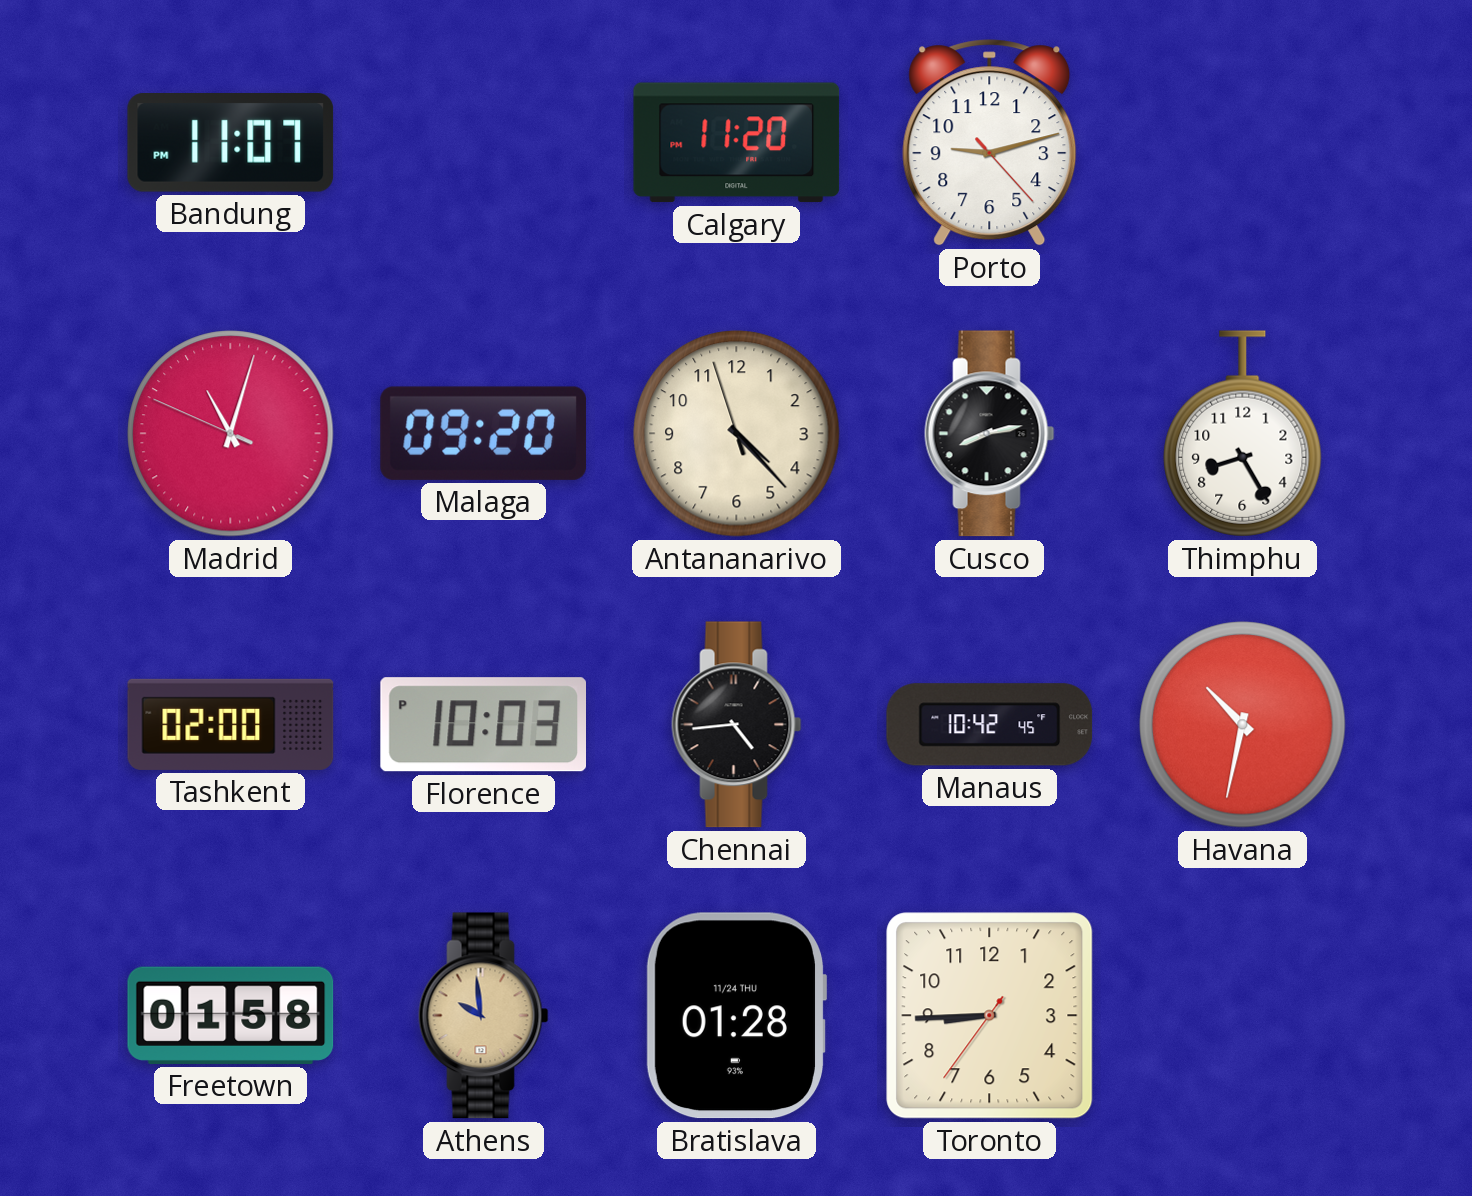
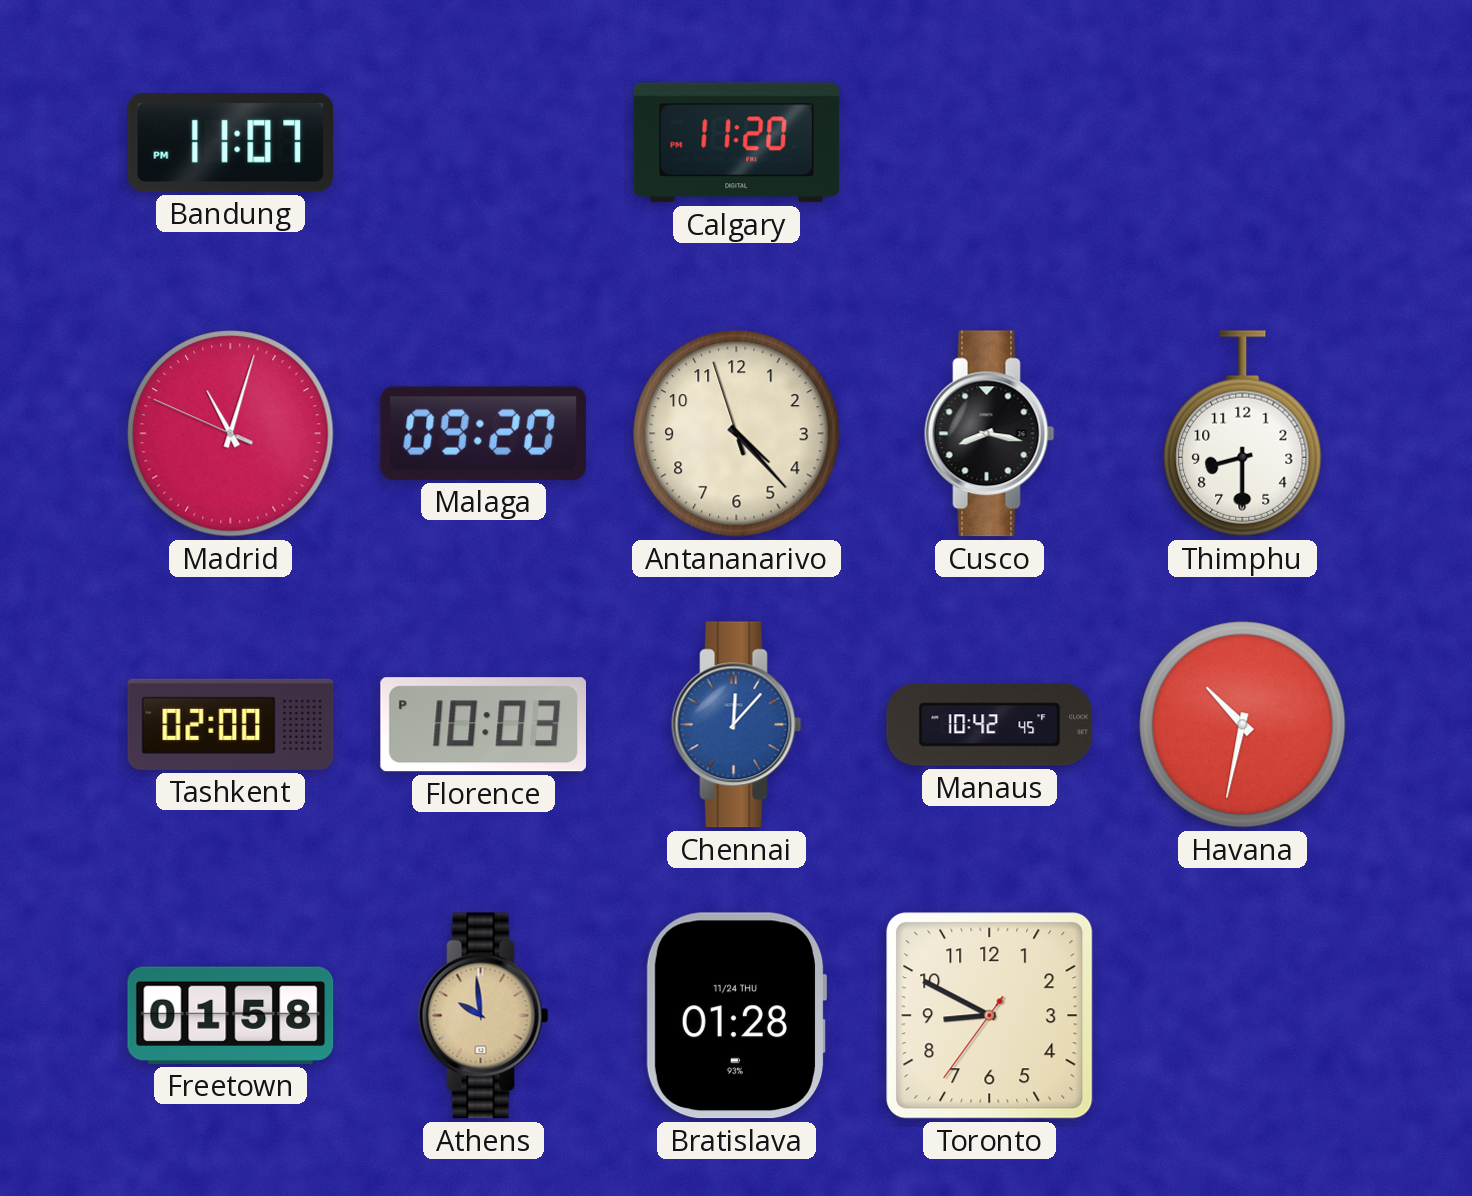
Porto: 9:12 -> none (990, 143)
Cusco: 8:13 -> 8:17 (990, 434)
Thimphu: 8:25 -> 8:30 (1243, 434)
Chennai: 4:44 -> 12:07 (737, 725)
Chennai dial: black -> blue (737, 725)
Toronto: 8:44 -> 8:49 (990, 1016)
